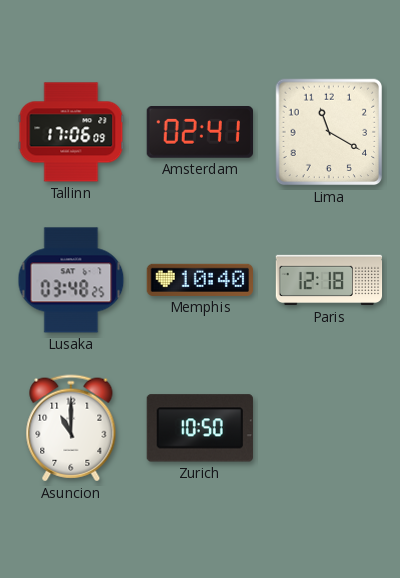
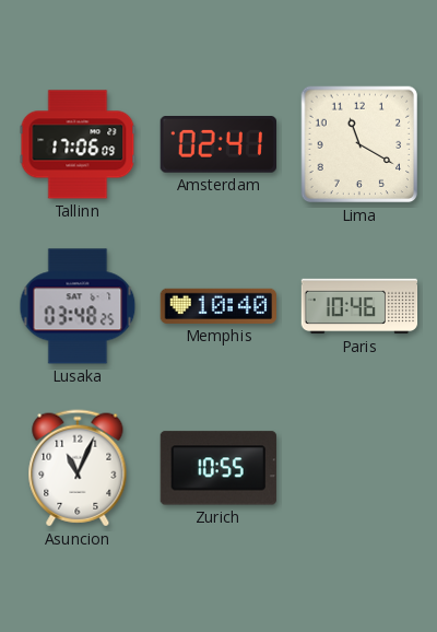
Paris: 12:18 -> 10:46 (359, 306)
Asuncion: 11:00 -> 11:04 (78, 468)
Zurich: 10:50 -> 10:55 (218, 468)
